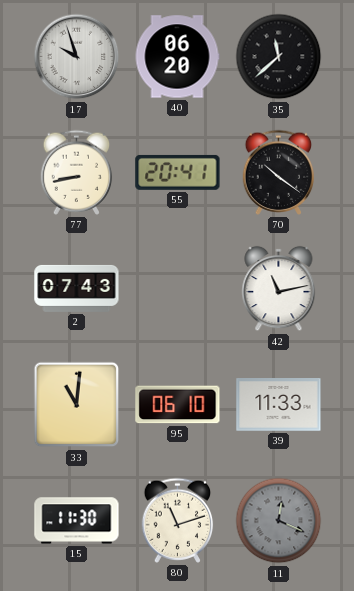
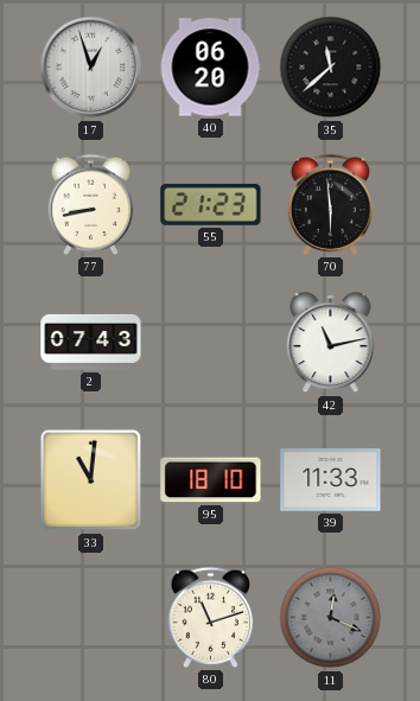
17: 9:57 -> 12:57 (91, 68)
55: 20:41 -> 21:23 (211, 204)
70: 10:21 -> 5:59 (331, 204)
95: 06:10 -> 18:10 (211, 480)
15: 11:30 -> none (77, 521)
